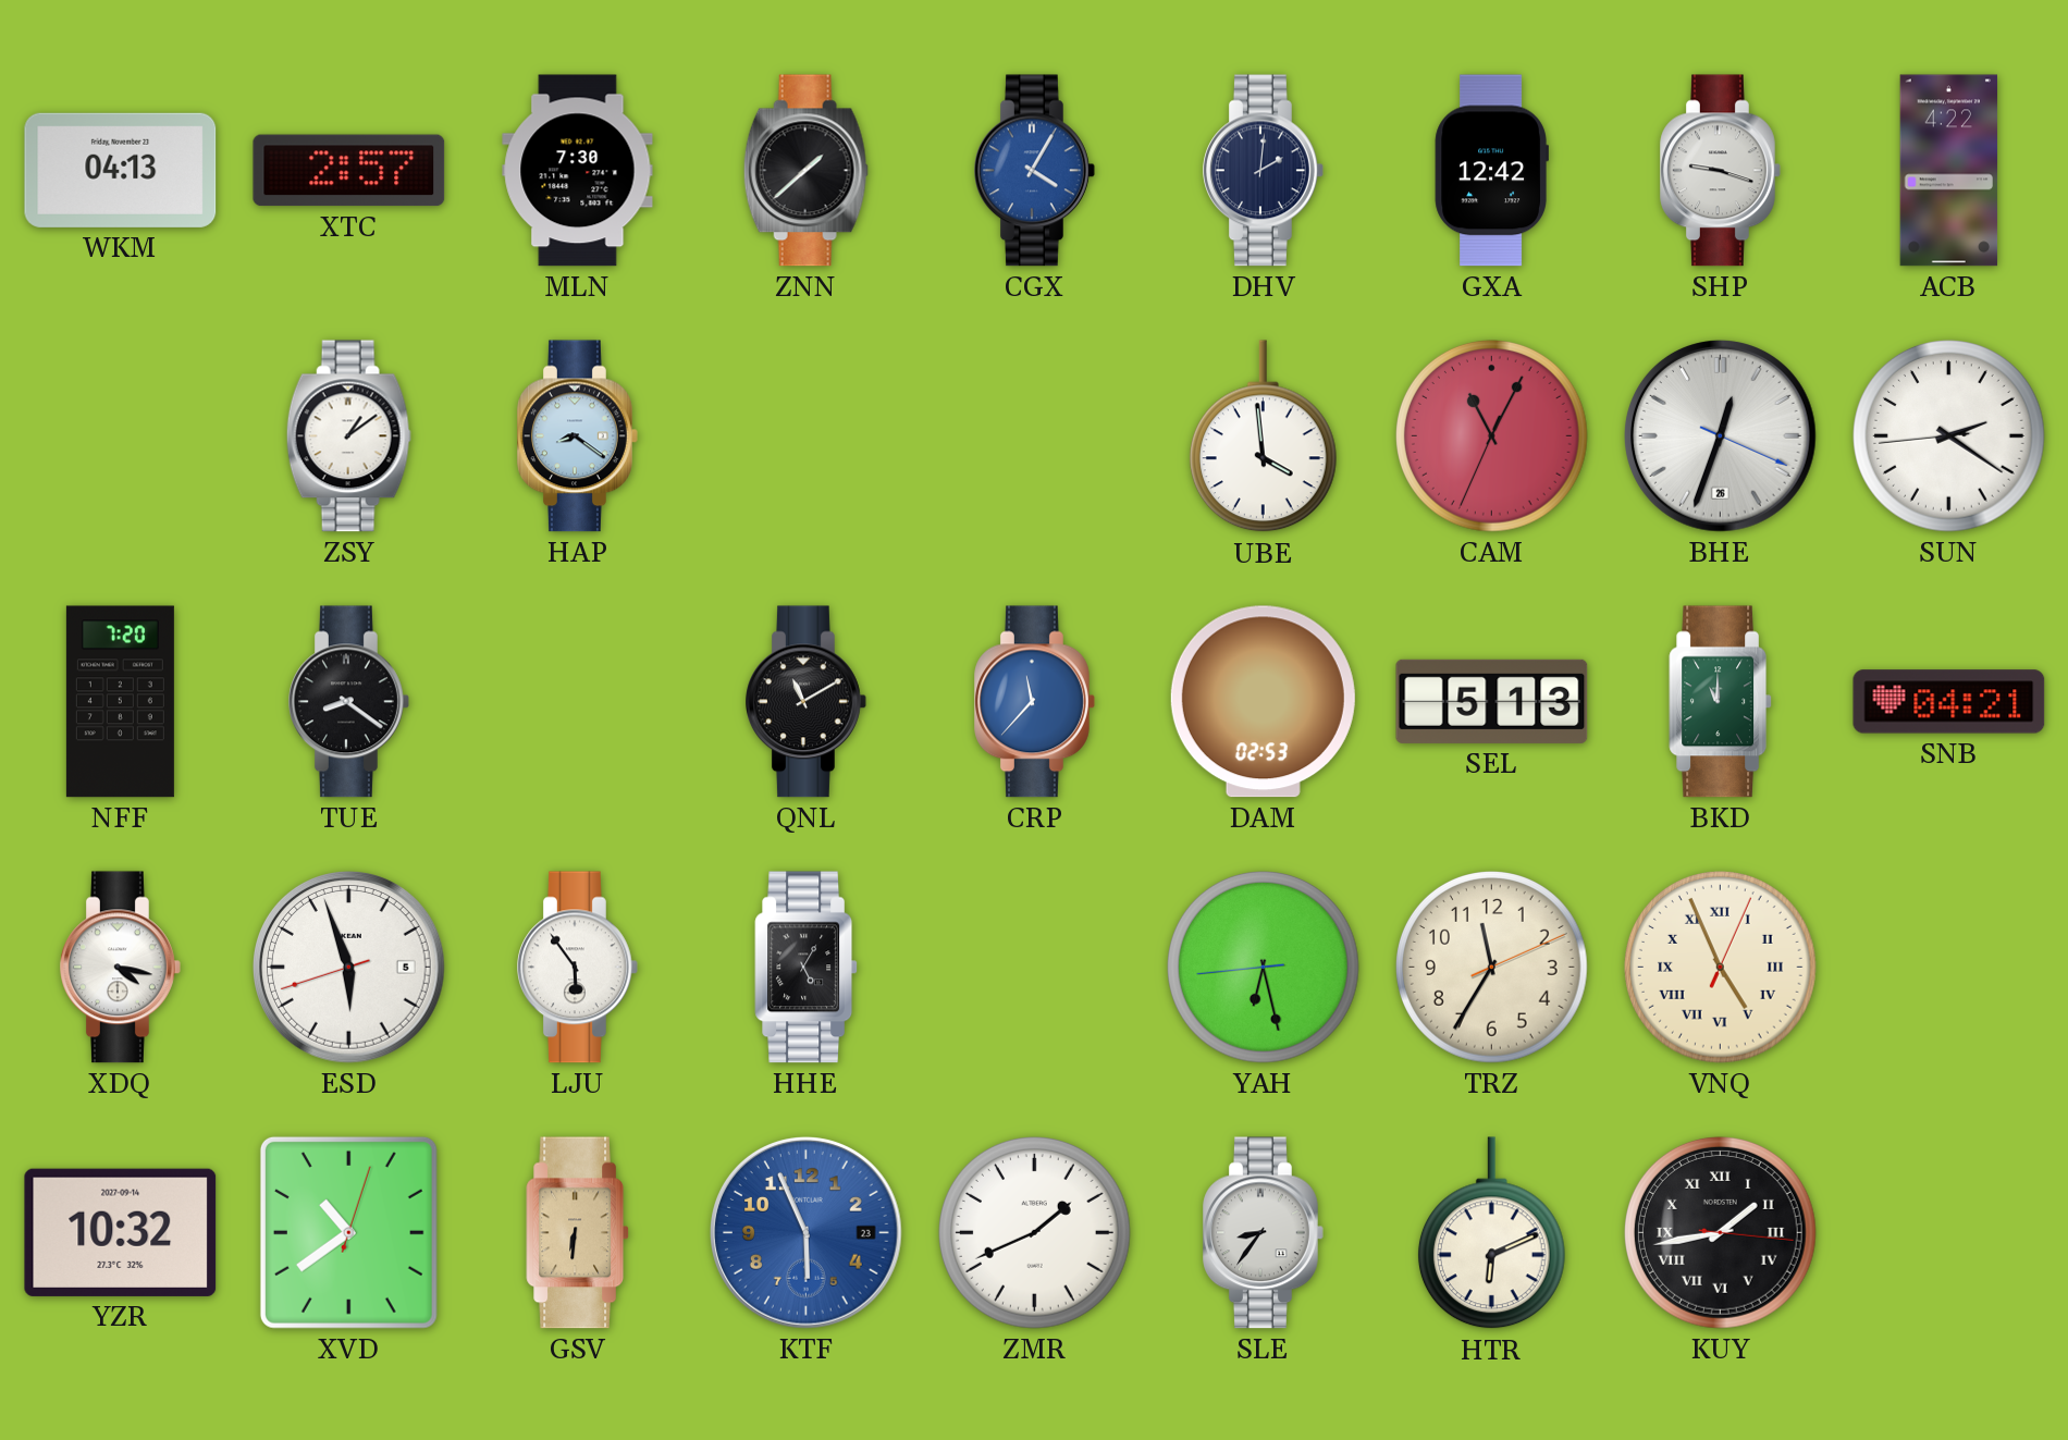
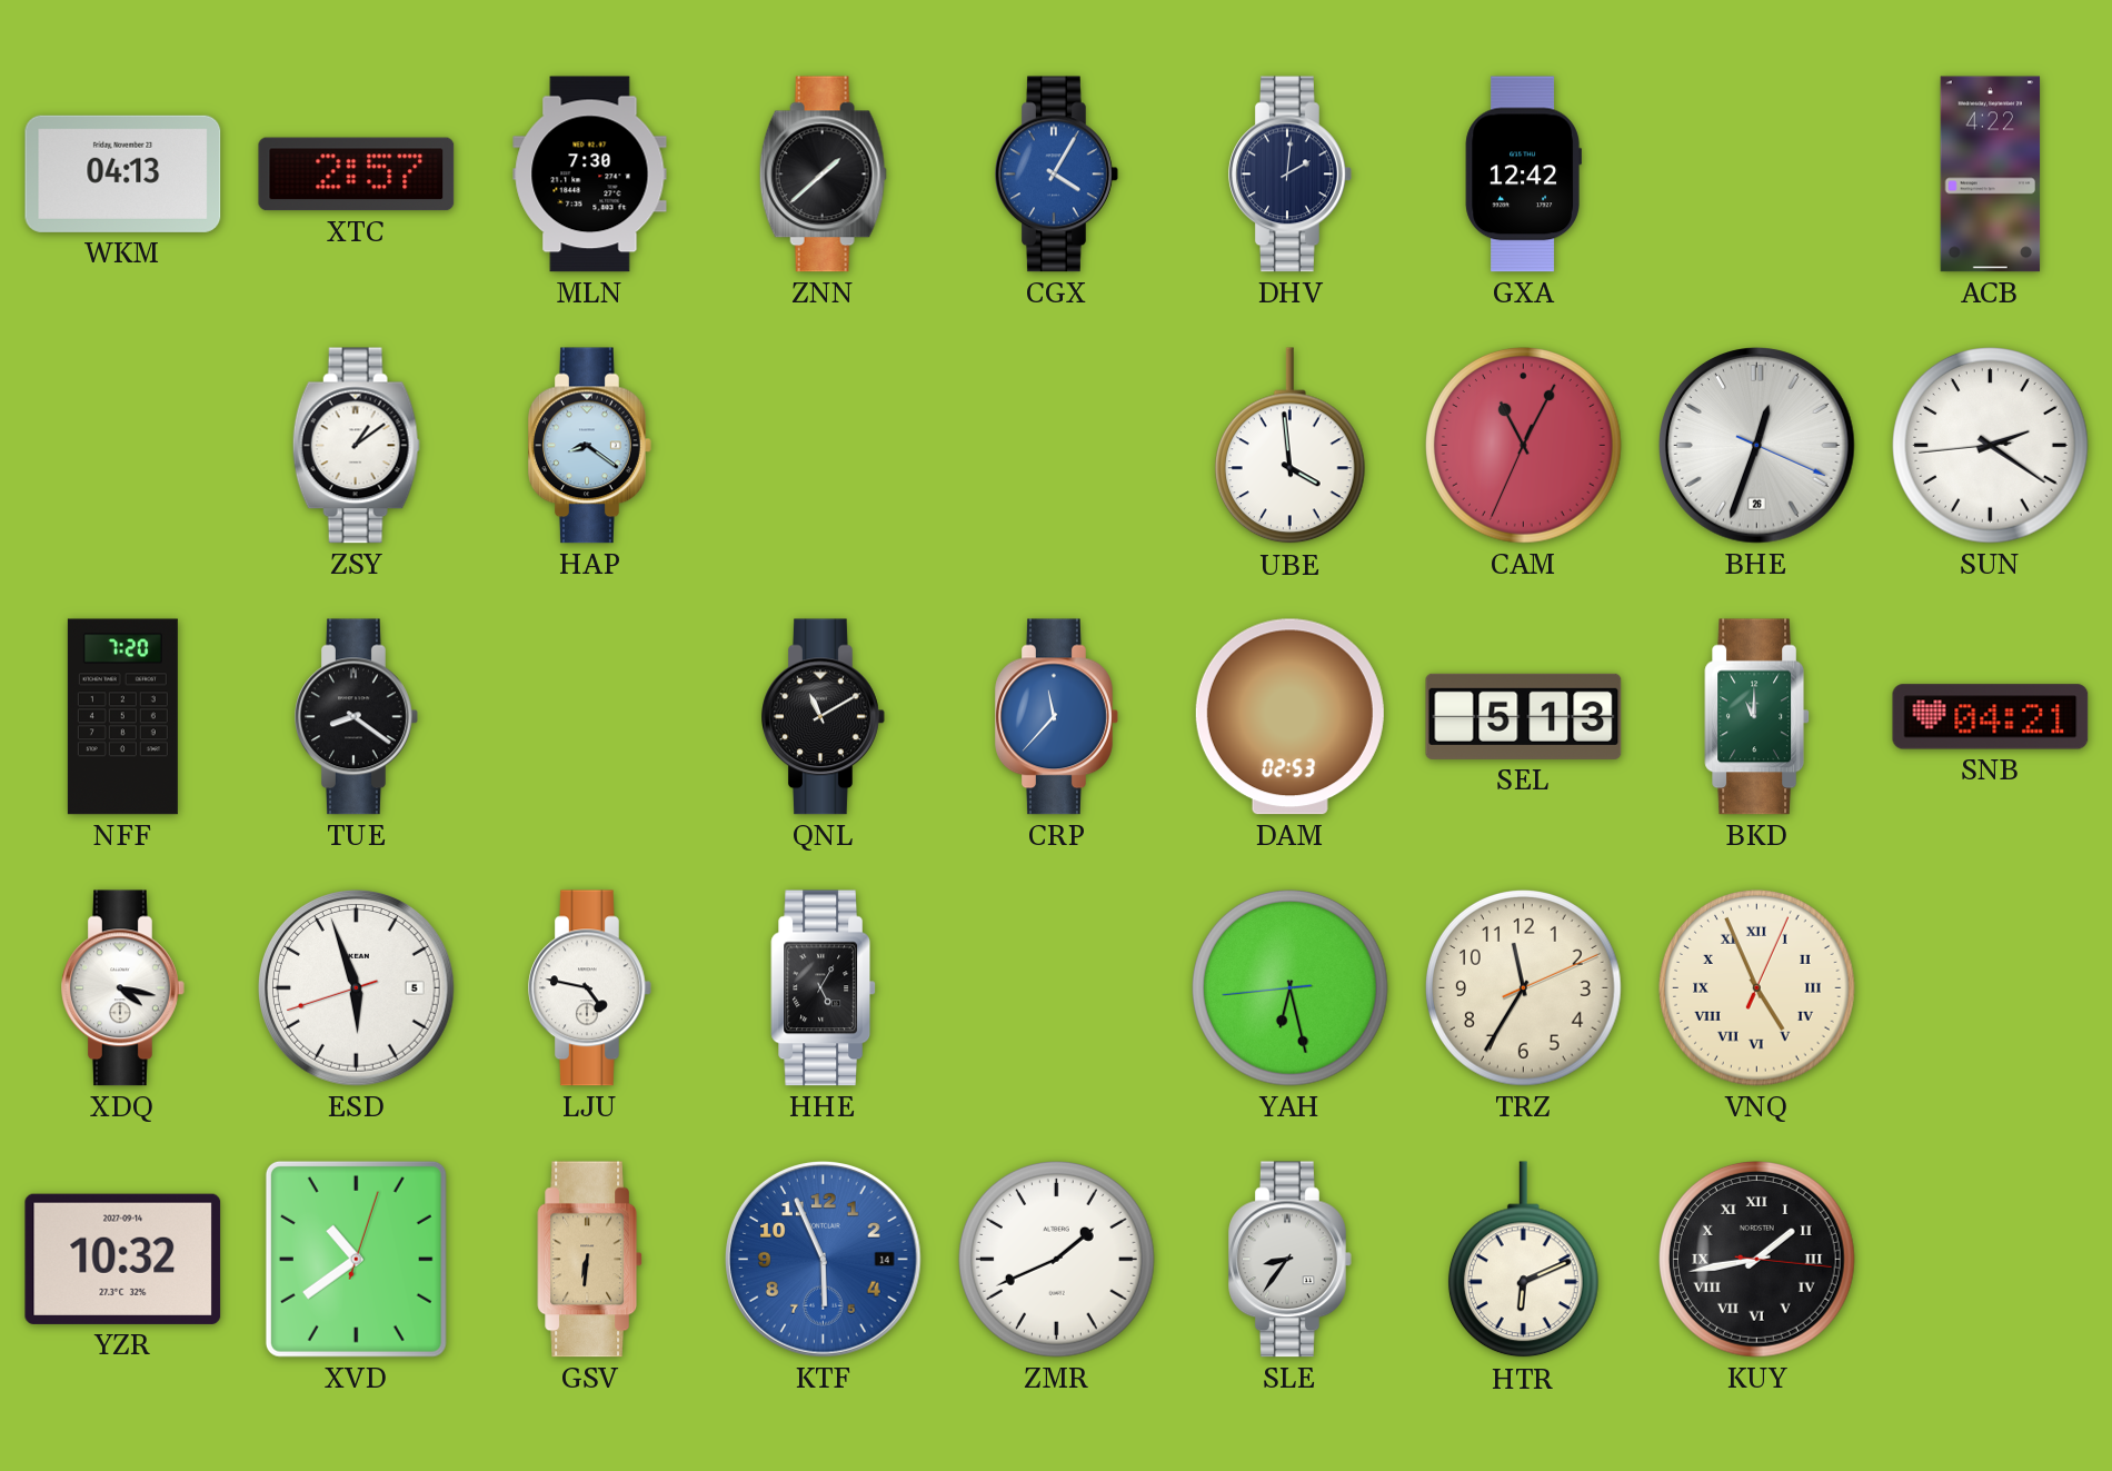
SHP: 9:18 -> none (1721, 171)
LJU: 5:54 -> 4:47 (590, 988)
KTF date: 23 -> 14 (824, 1260)
